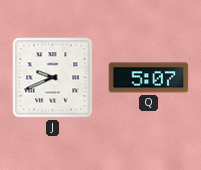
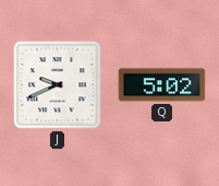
Q: 5:07 -> 5:02 (162, 85)
